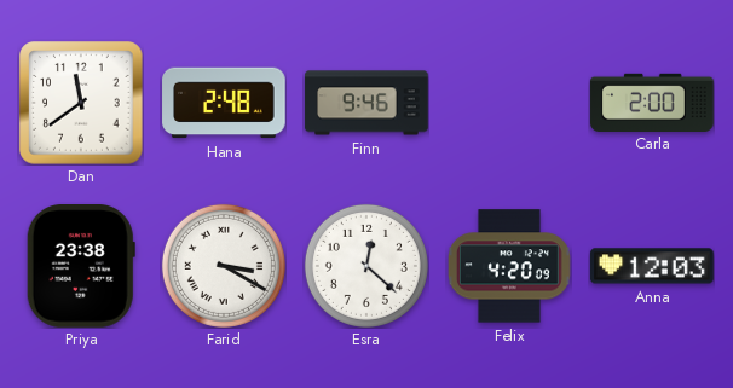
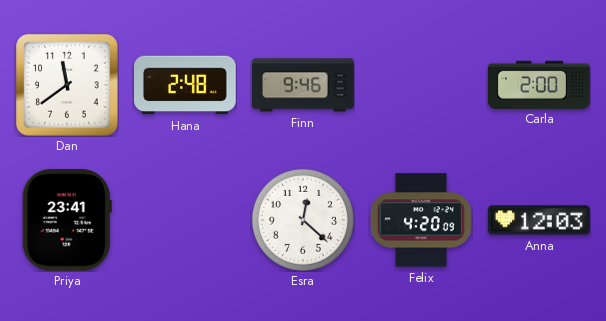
Priya: 23:38 -> 23:41 (67, 221)
Farid: 3:20 -> none (224, 266)
